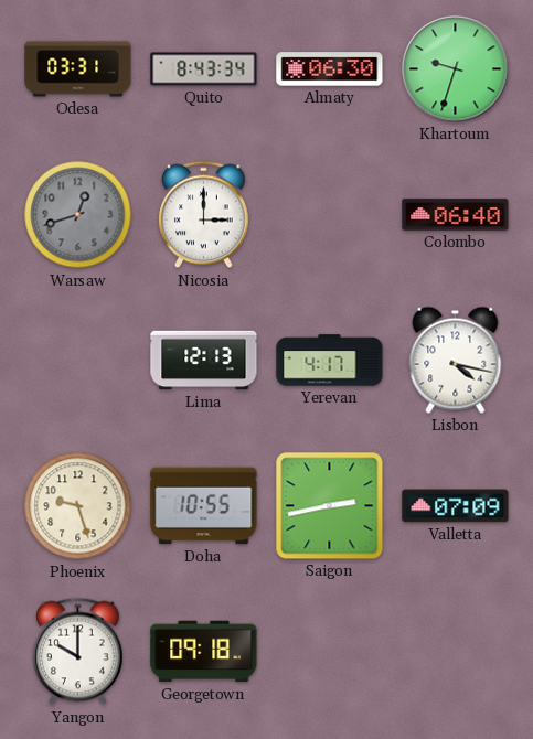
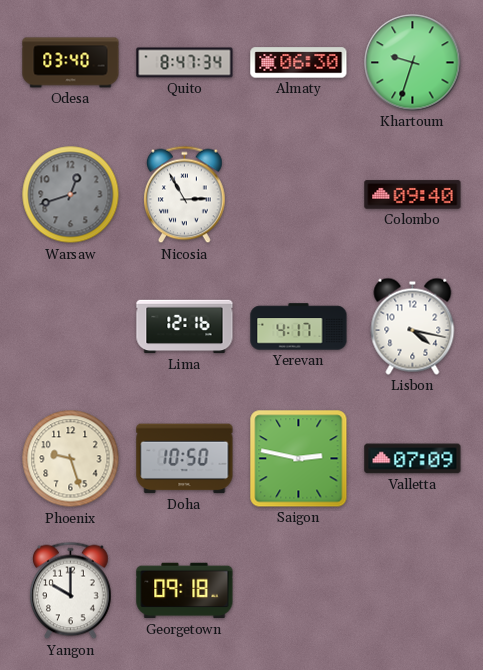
Odesa: 03:31 -> 03:40 (71, 63)
Quito: 8:43 -> 8:47 (185, 63)
Nicosia: 3:00 -> 2:55 (185, 195)
Colombo: 06:40 -> 09:40 (413, 195)
Lima: 12:13 -> 12:16 (185, 327)
Doha: 10:55 -> 10:50 (185, 459)
Saigon: 2:43 -> 2:47 (299, 459)
